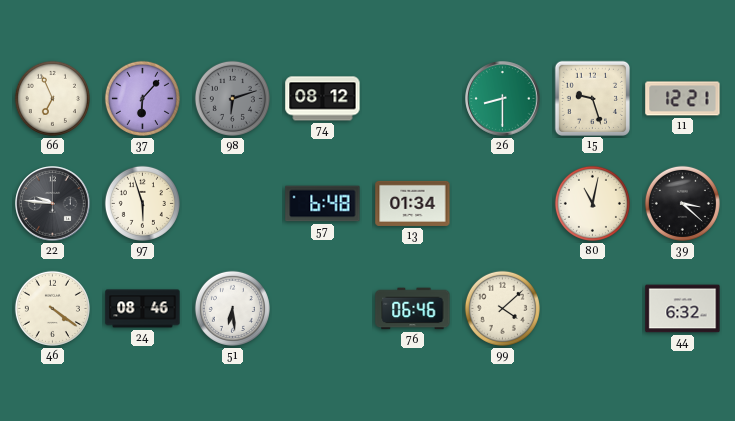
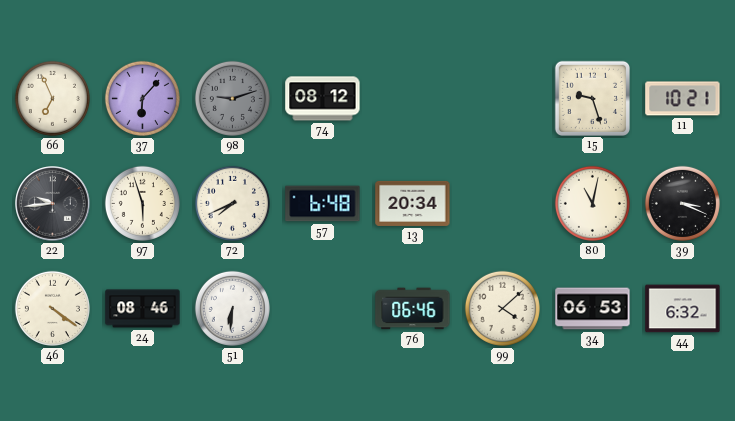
98: 6:12 -> 9:12 (232, 98)
26: 8:30 -> none (503, 99)
11: 12:21 -> 10:21 (683, 99)
22: 9:46 -> 9:44 (53, 204)
72: none -> 7:41 (232, 203)
13: 01:34 -> 20:34 (413, 203)
39: 3:22 -> 3:19 (682, 203)
51: 6:29 -> 6:31 (232, 308)
34: none -> 06:53 (593, 309)
